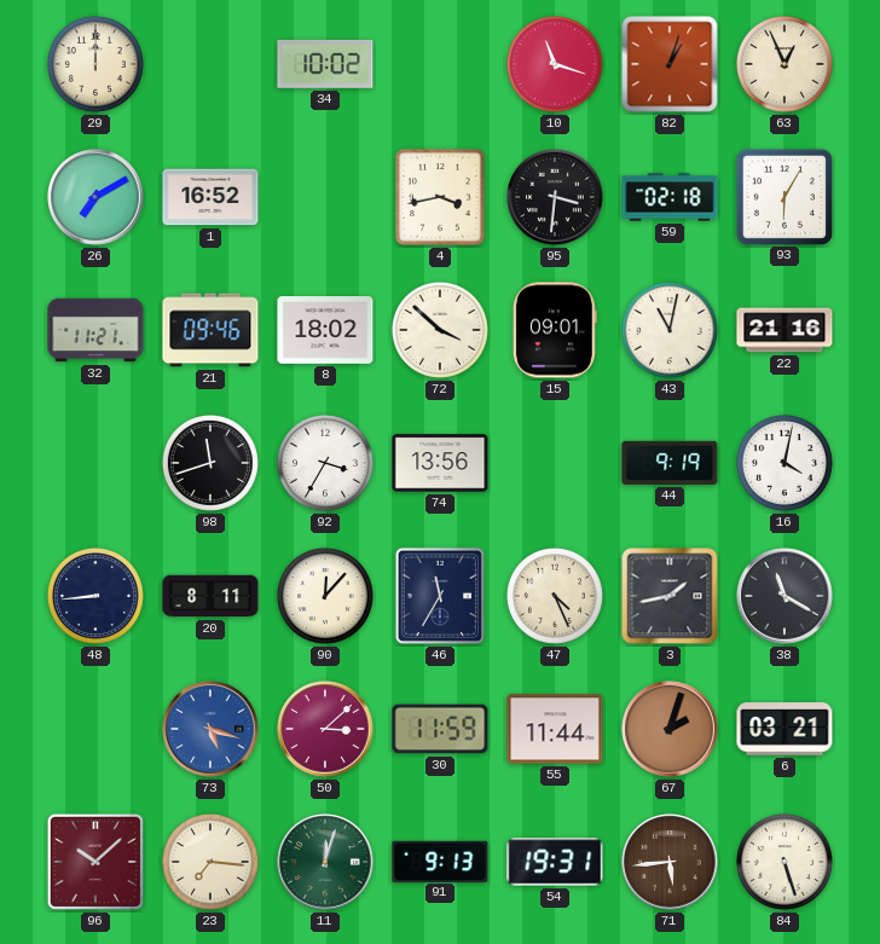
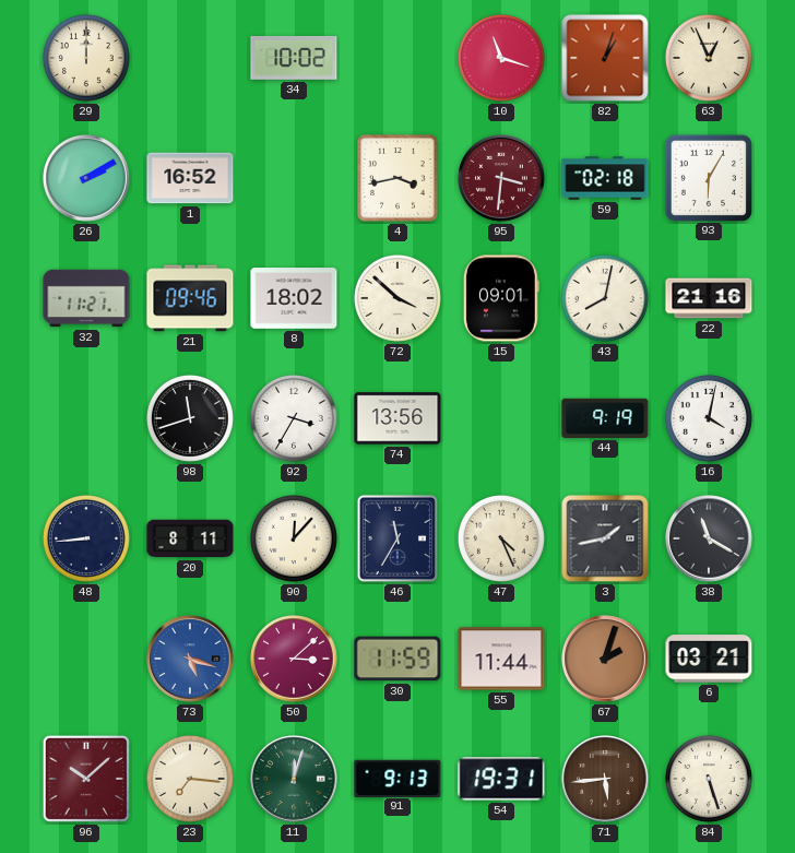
26: 7:10 -> 2:10 (86, 178)
95 dial: black -> burgundy (501, 178)
43: 11:02 -> 8:02 (605, 298)
